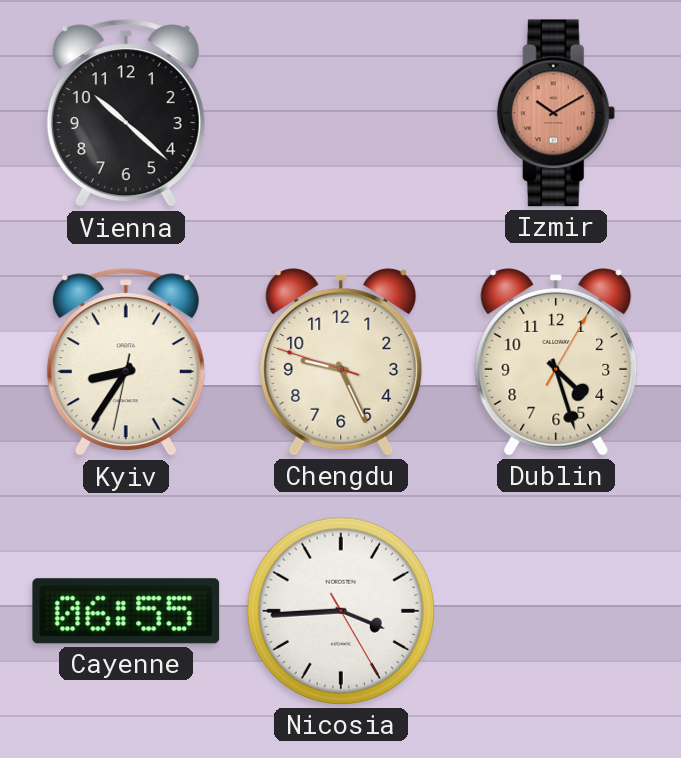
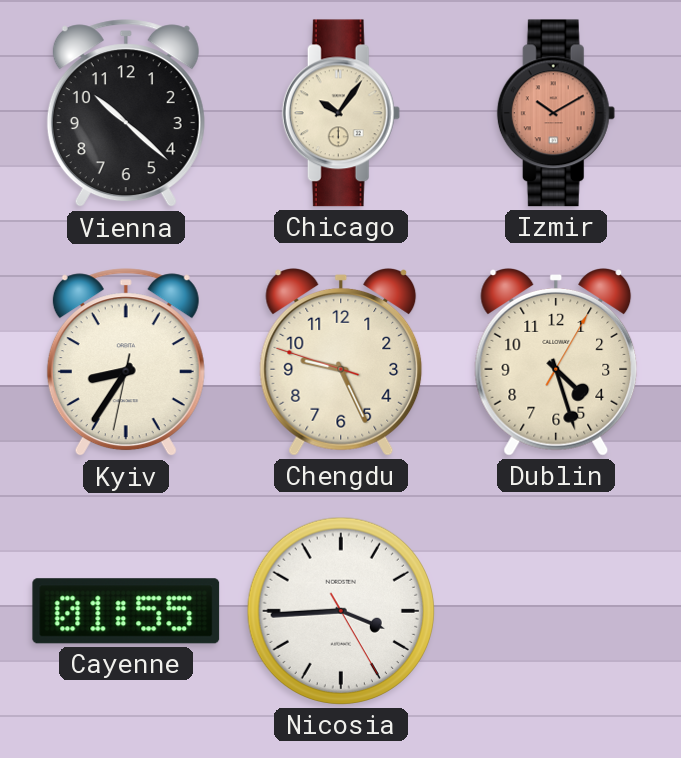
Chicago: none -> 10:06 (341, 113)
Cayenne: 06:55 -> 01:55 (126, 611)
